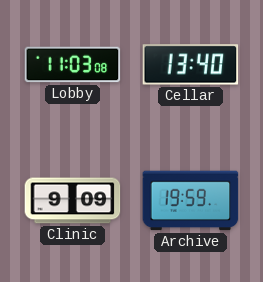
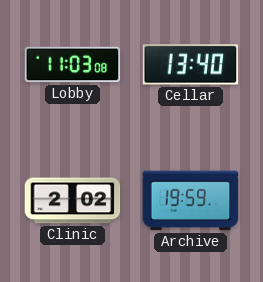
Clinic: 9:09 -> 2:02 (73, 201)
